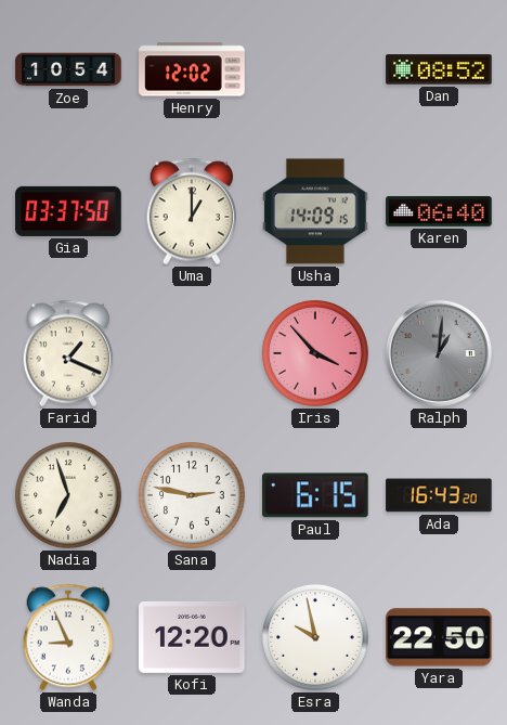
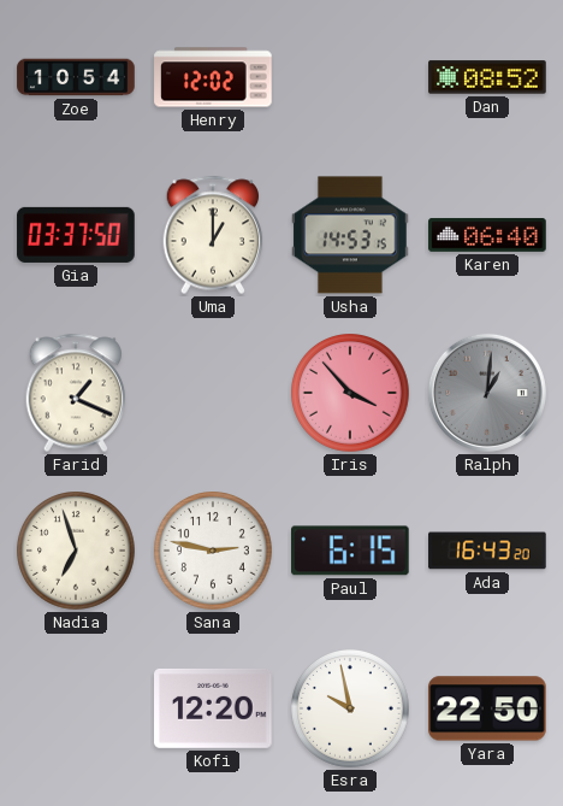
Usha: 14:09 -> 14:53 (350, 235)
Wanda: 8:56 -> none (68, 637)
